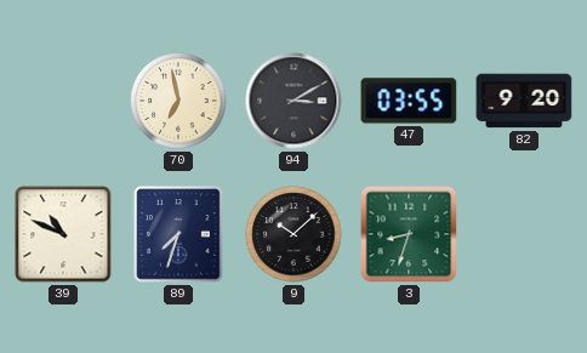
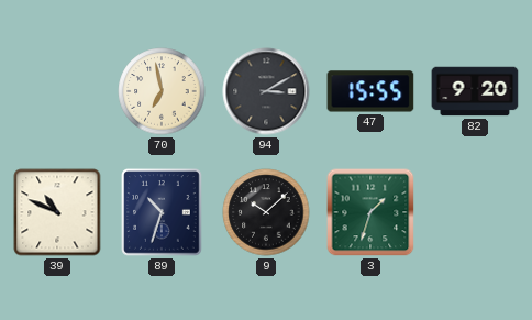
47: 03:55 -> 15:55 (370, 91)
89: 7:33 -> 10:33 (162, 212)
3: 8:33 -> 1:33 (370, 212)
